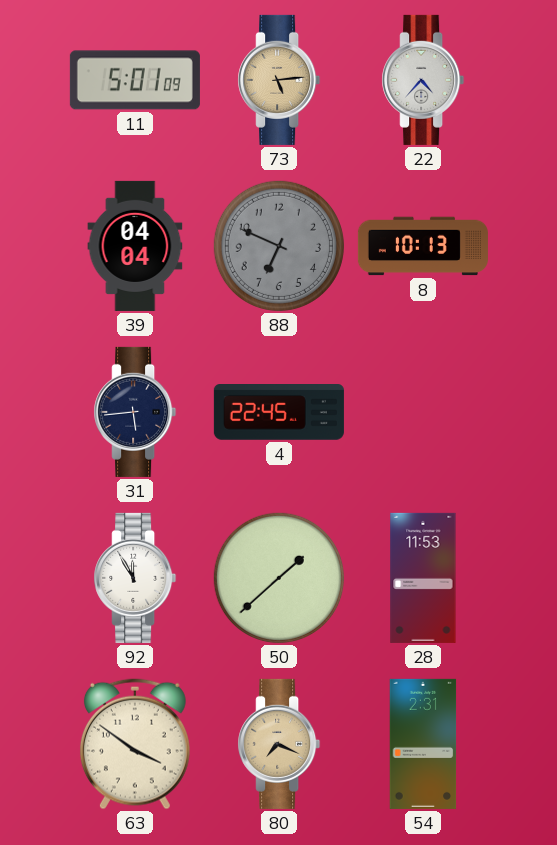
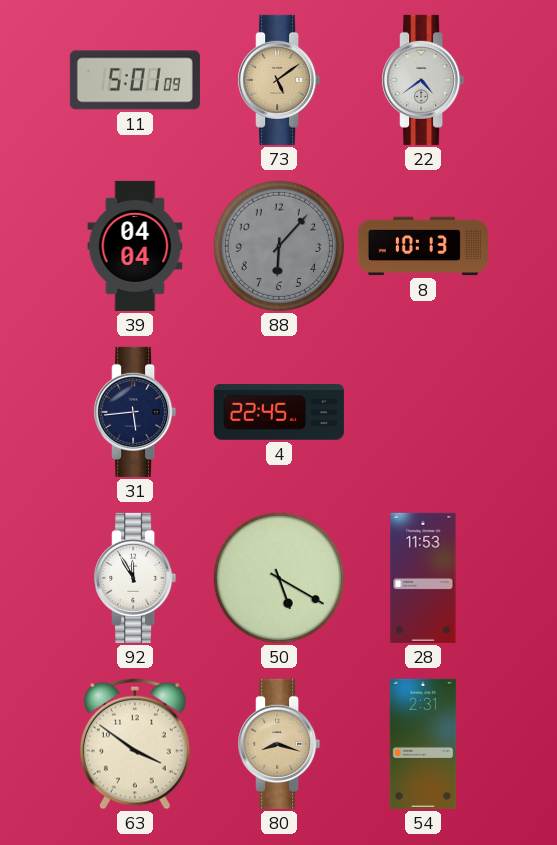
73: 5:14 -> 5:09 (279, 80)
22: 4:37 -> 4:39 (423, 80)
88: 6:49 -> 6:07 (279, 246)
50: 1:38 -> 5:20 (279, 578)
80: 7:19 -> 8:18 (279, 744)
